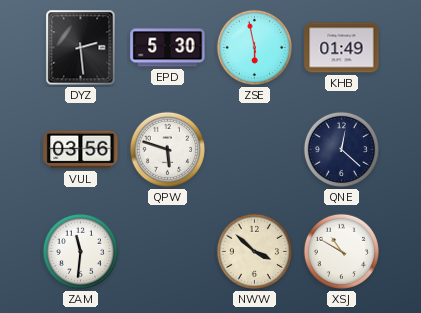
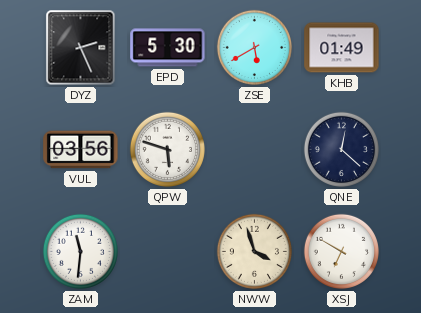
DYZ: 2:29 -> 2:26 (81, 48)
ZSE: 5:58 -> 5:40 (254, 47)
NWW: 3:52 -> 3:57 (254, 251)
XSJ: 10:50 -> 6:50 (341, 251)
